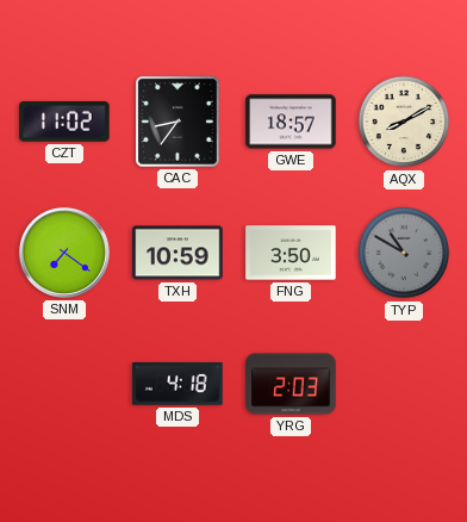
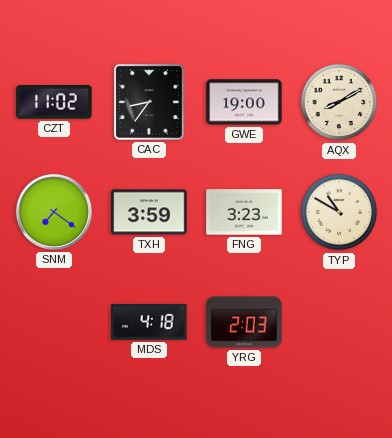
GWE: 18:57 -> 19:00 (244, 102)
TXH: 10:59 -> 3:59 (149, 212)
FNG: 3:50 -> 3:23 (244, 212)
TYP dial: grey -> cream (339, 212)
